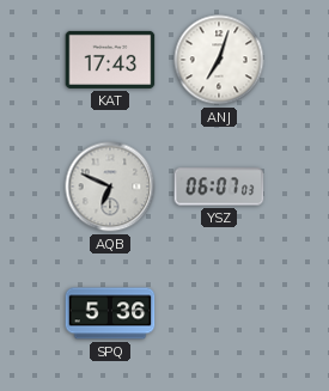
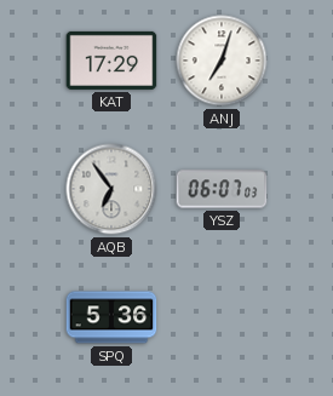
KAT: 17:43 -> 17:29 (111, 61)
AQB: 6:49 -> 6:54 (111, 189)
